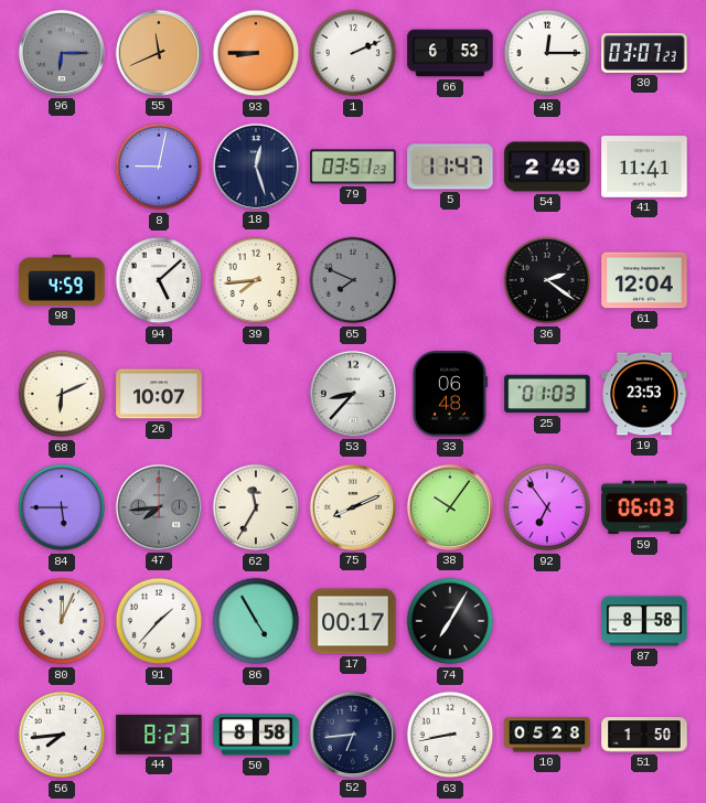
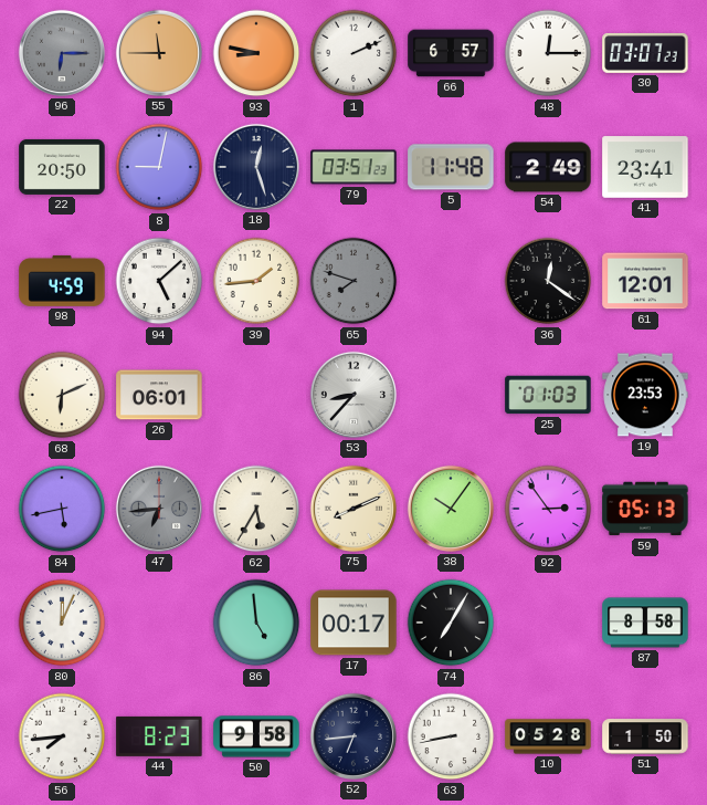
55: 11:41 -> 11:45 (159, 53)
93: 8:45 -> 8:47 (256, 53)
66: 6:53 -> 6:57 (451, 53)
22: none -> 20:50 (62, 167)
5: 11:47 -> 11:48 (451, 167)
41: 11:41 -> 23:41 (645, 167)
39: 7:44 -> 1:44 (256, 281)
65: 7:49 -> 7:48 (353, 281)
36: 2:21 -> 12:21 (548, 281)
61: 12:04 -> 12:01 (645, 281)
26: 10:07 -> 06:01 (159, 395)
33: 06:48 -> none (450, 394)
84: 5:45 -> 5:43 (62, 509)
47: 7:44 -> 6:44 (159, 509)
62: 11:35 -> 5:35 (256, 509)
92: 6:54 -> 2:54 (548, 509)
59: 06:03 -> 05:13 (645, 509)
91: 1:37 -> none (159, 621)
86: 4:55 -> 4:59 (256, 623)
50: 8:58 -> 9:58 (256, 736)
